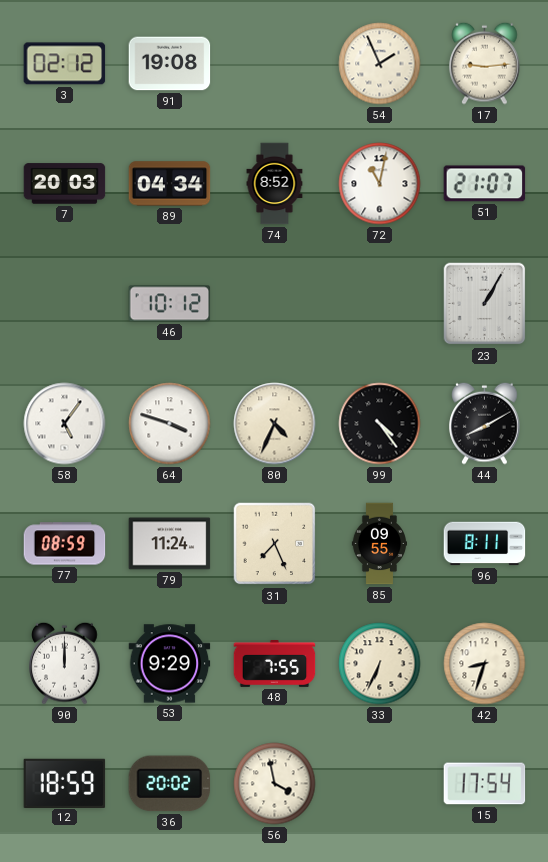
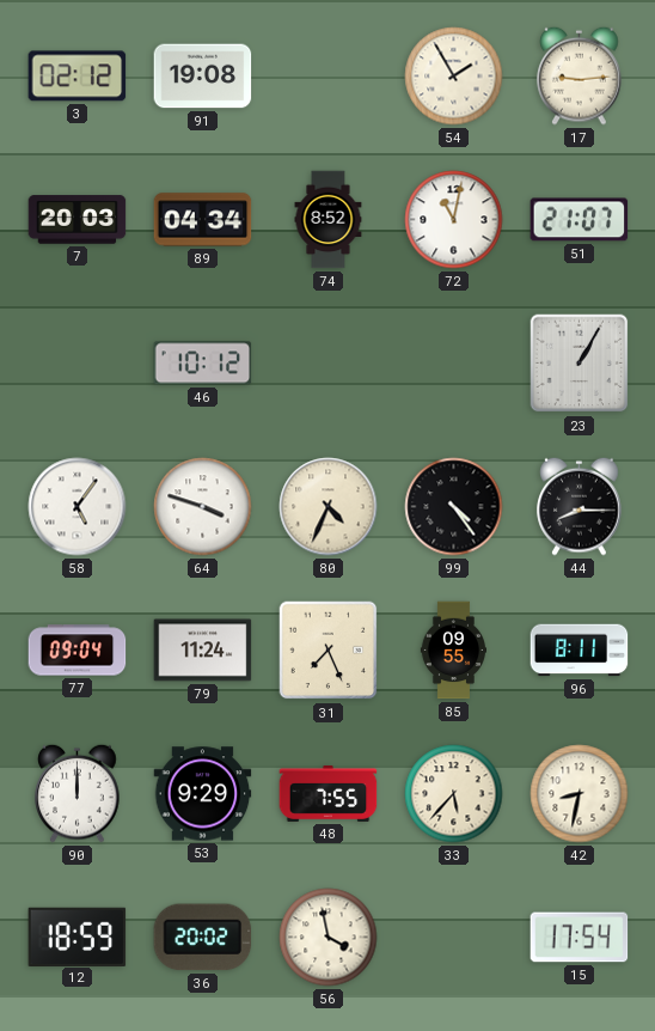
54: 1:56 -> 1:55 (454, 77)
44: 8:10 -> 8:15 (580, 506)
77: 08:59 -> 09:04 (78, 651)
33: 6:34 -> 5:37 (454, 794)
42: 8:33 -> 8:32 (580, 794)
